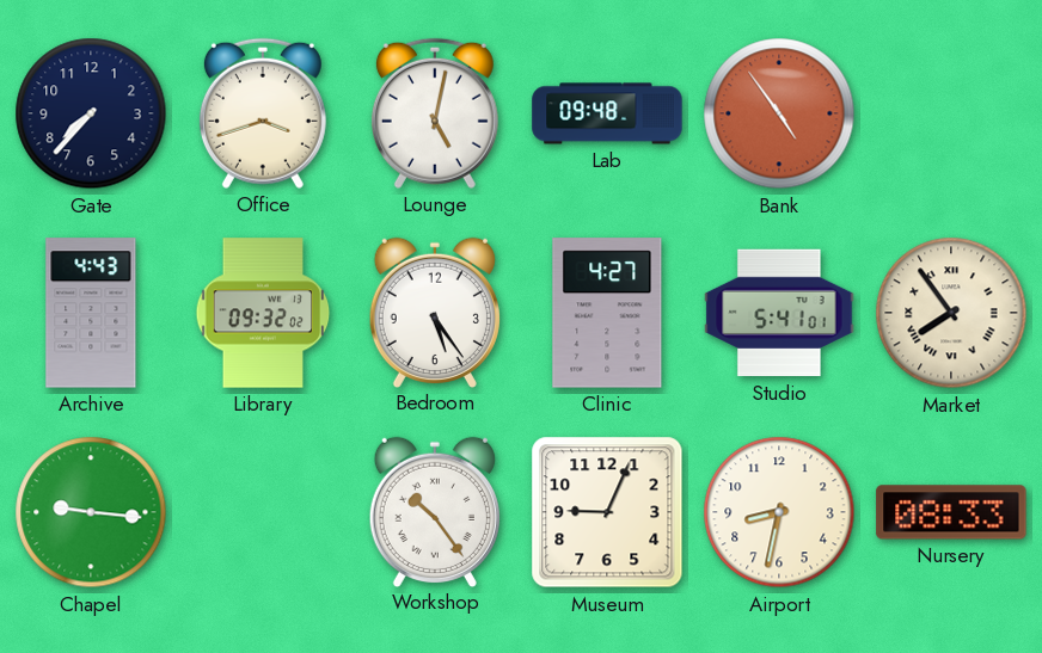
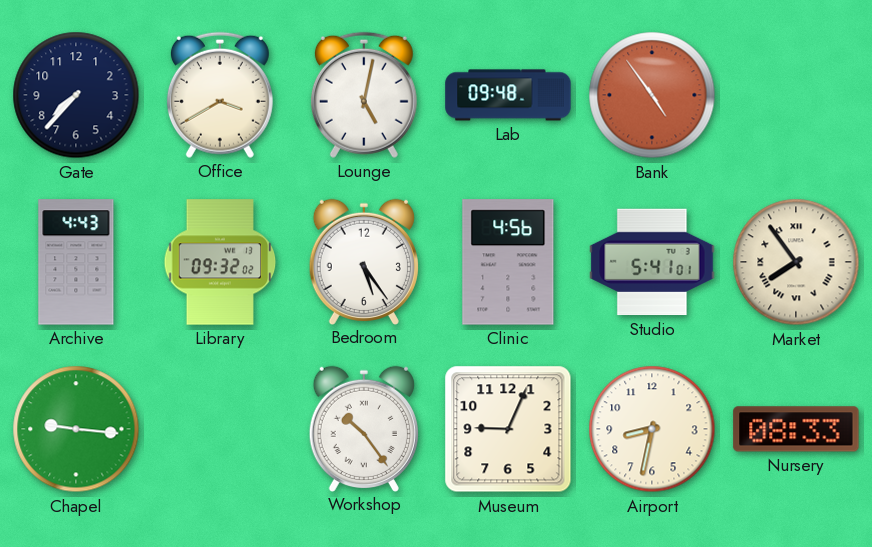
Office: 3:42 -> 3:40 (220, 95)
Clinic: 4:27 -> 4:56 (508, 262)
